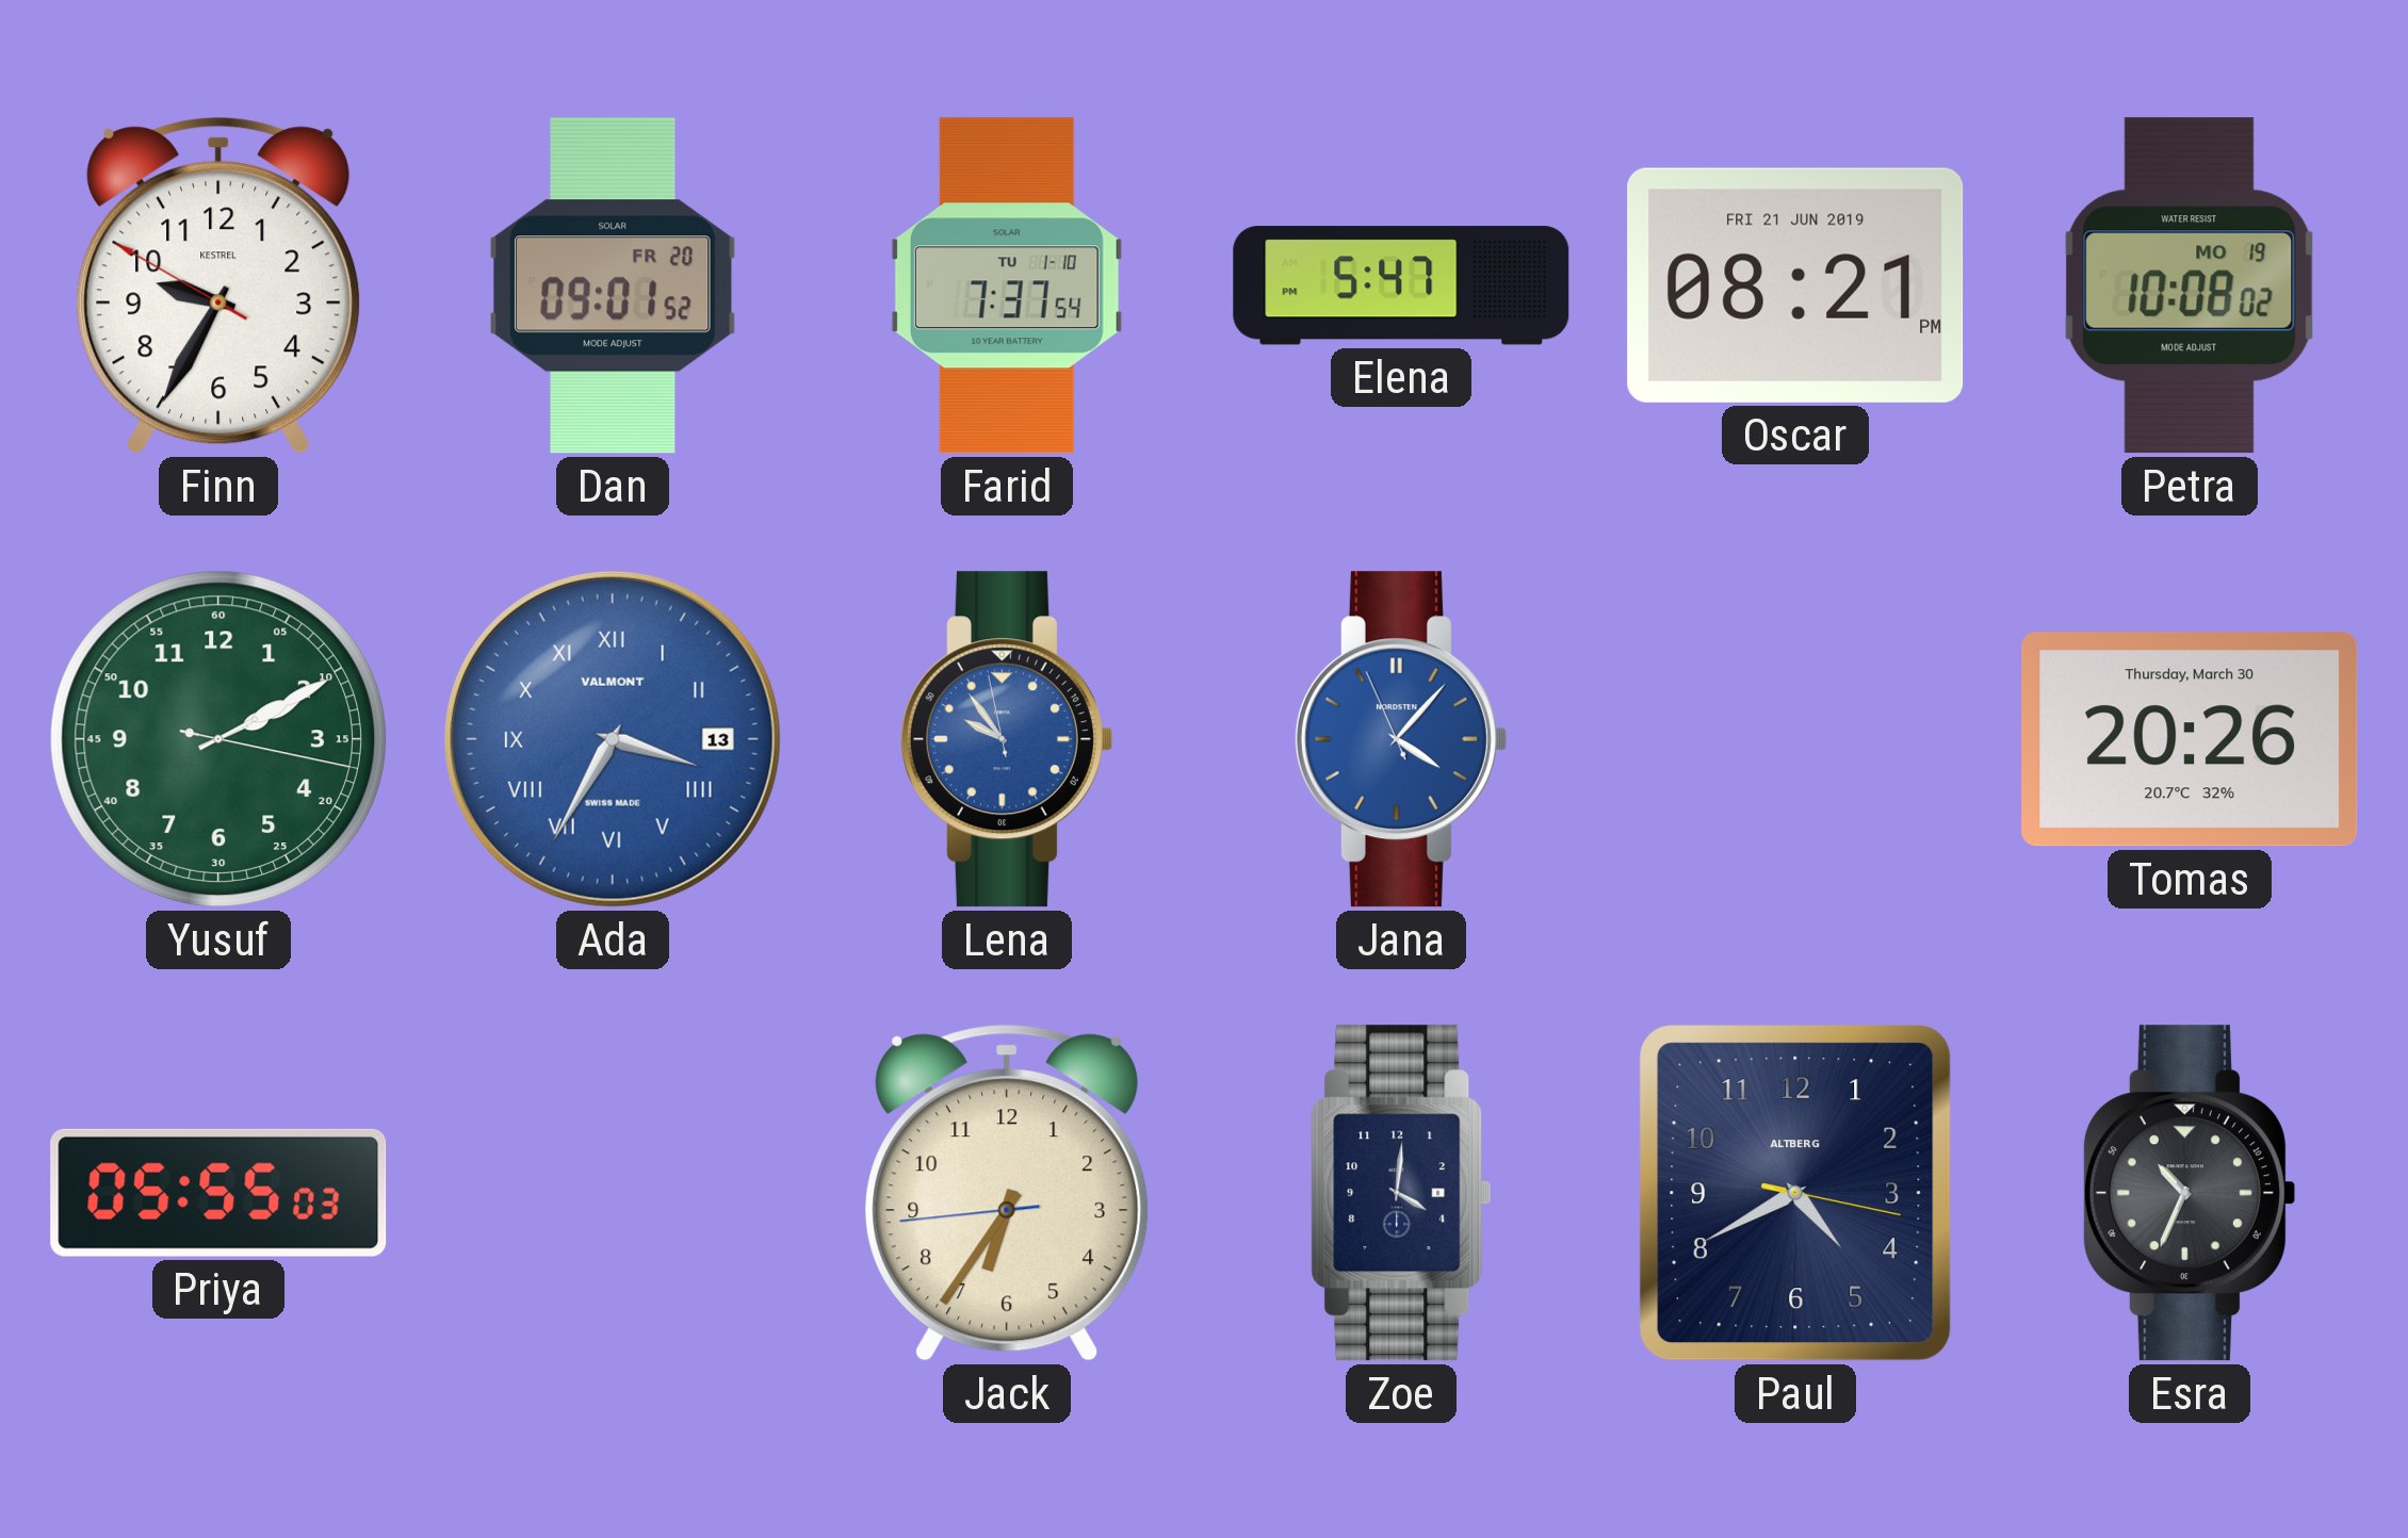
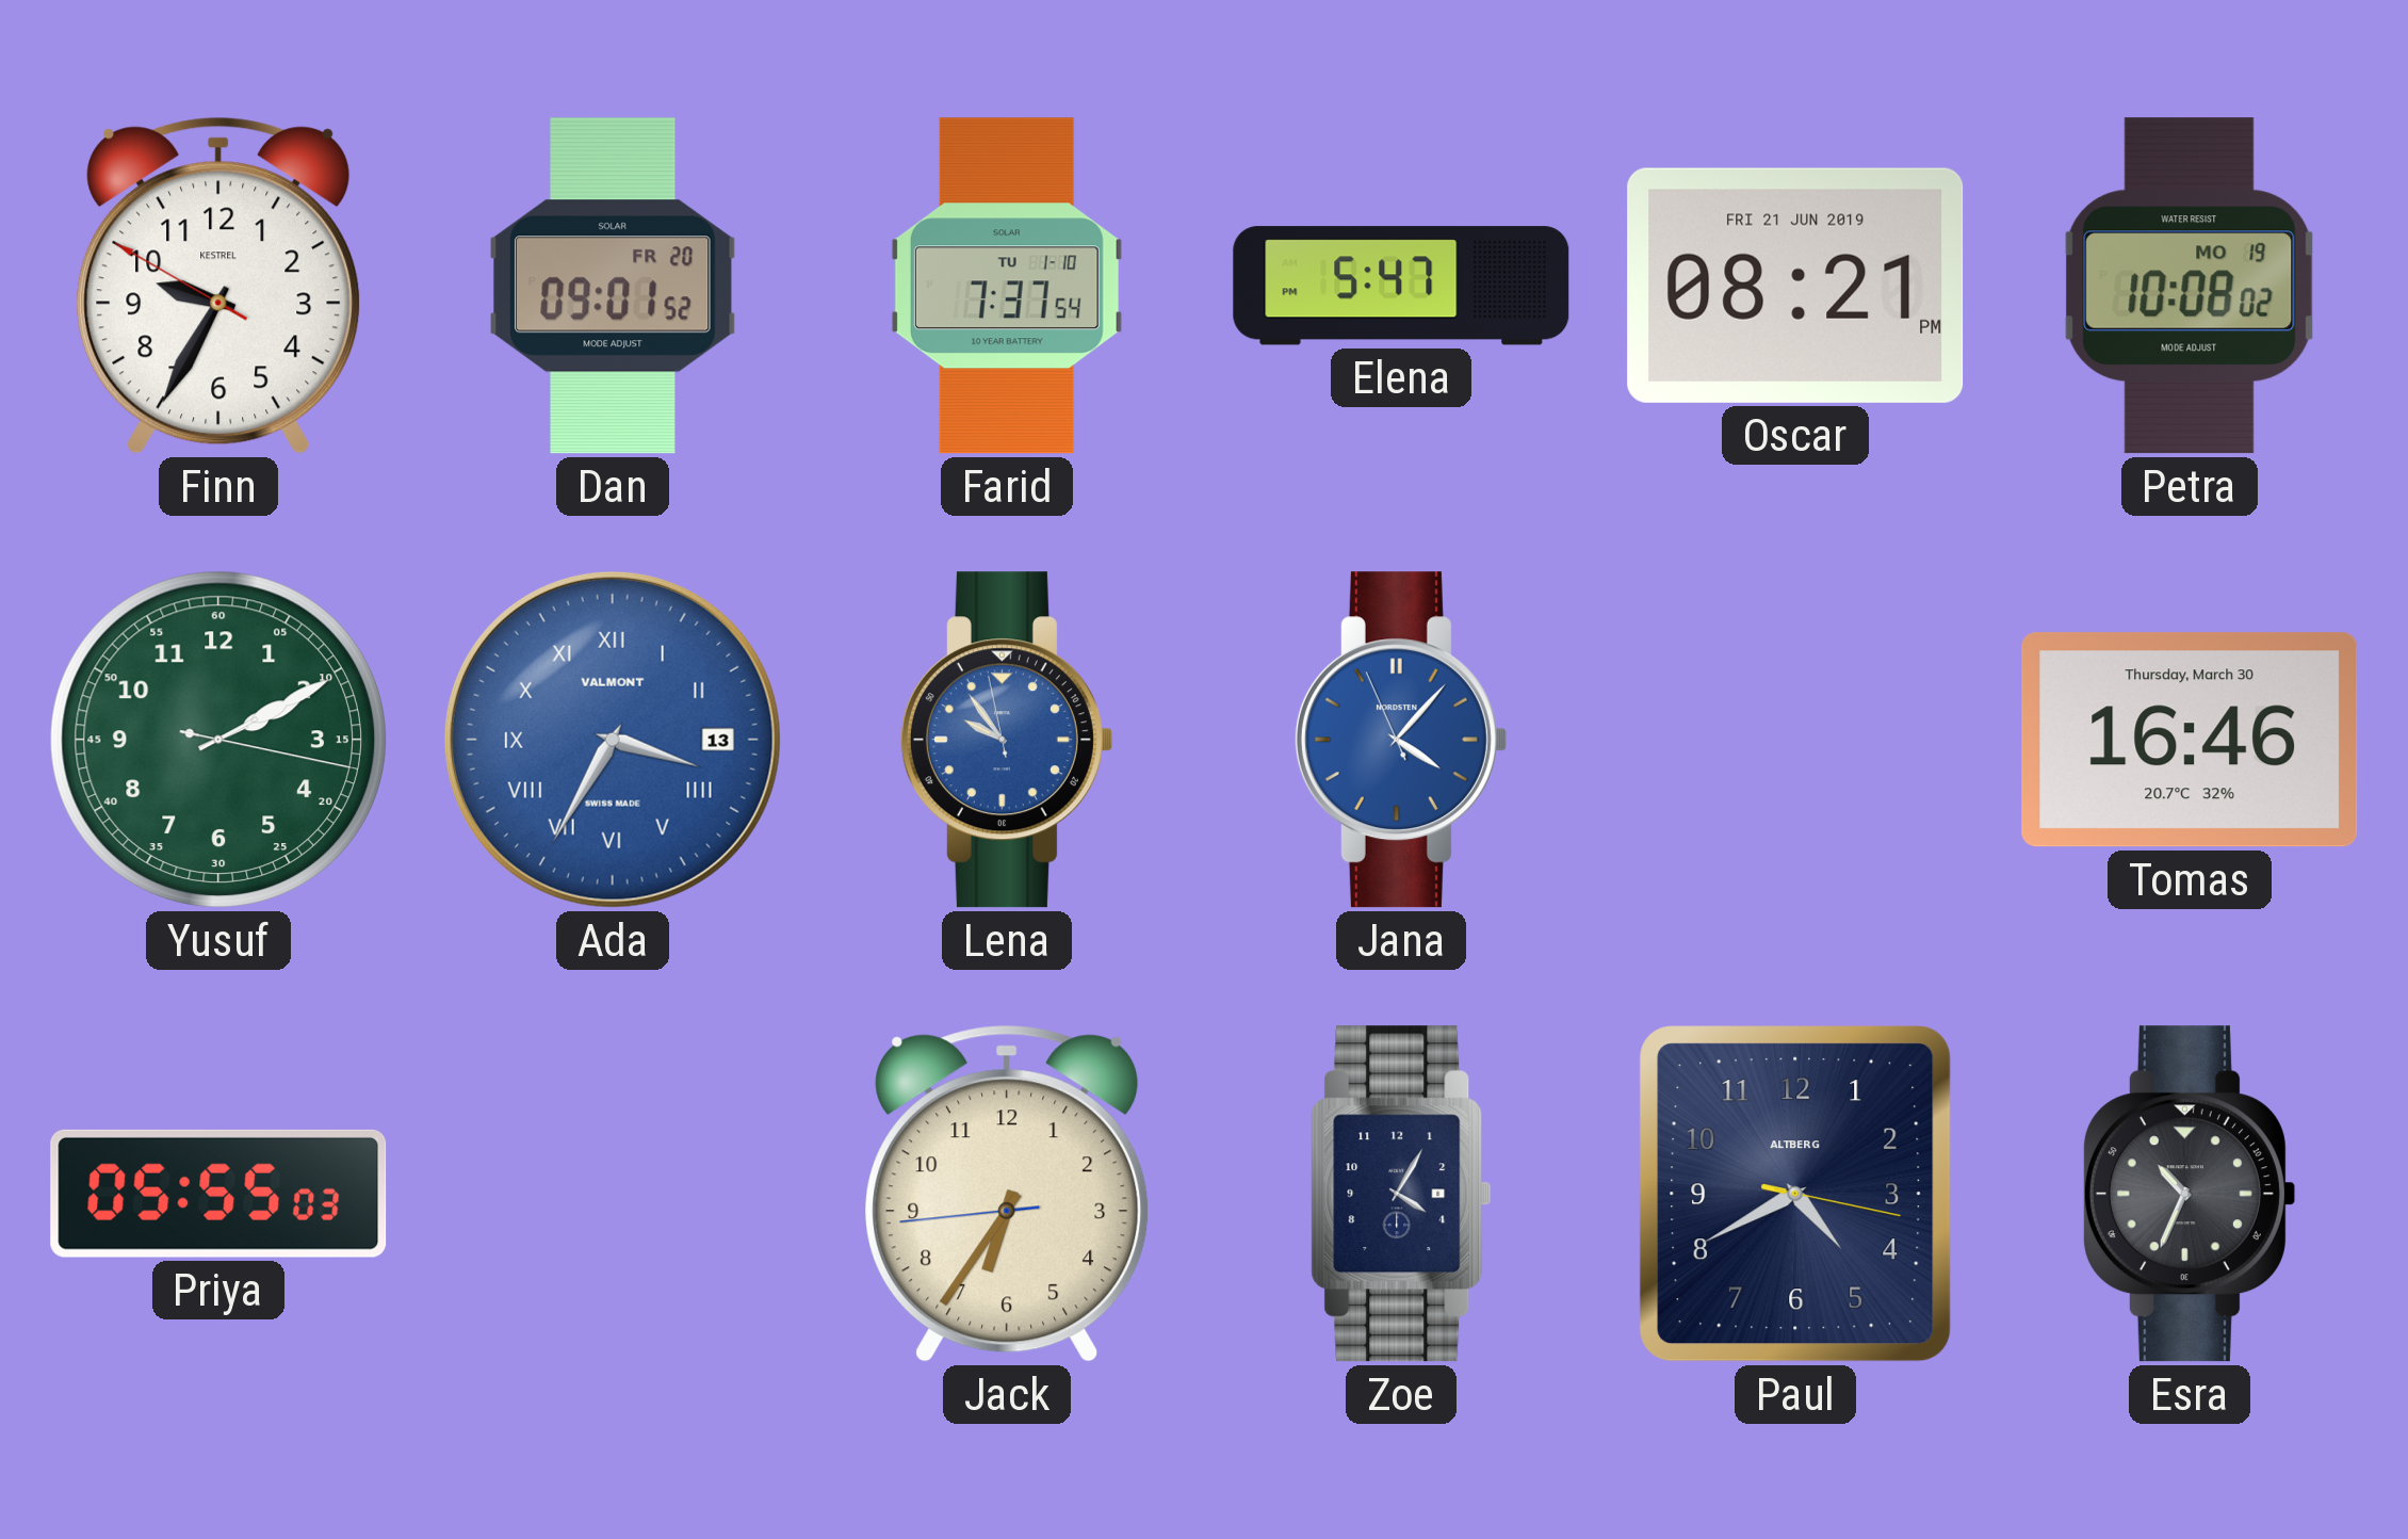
Tomas: 20:26 -> 16:46 (2190, 740)
Zoe: 4:01 -> 4:05 (1401, 1194)
